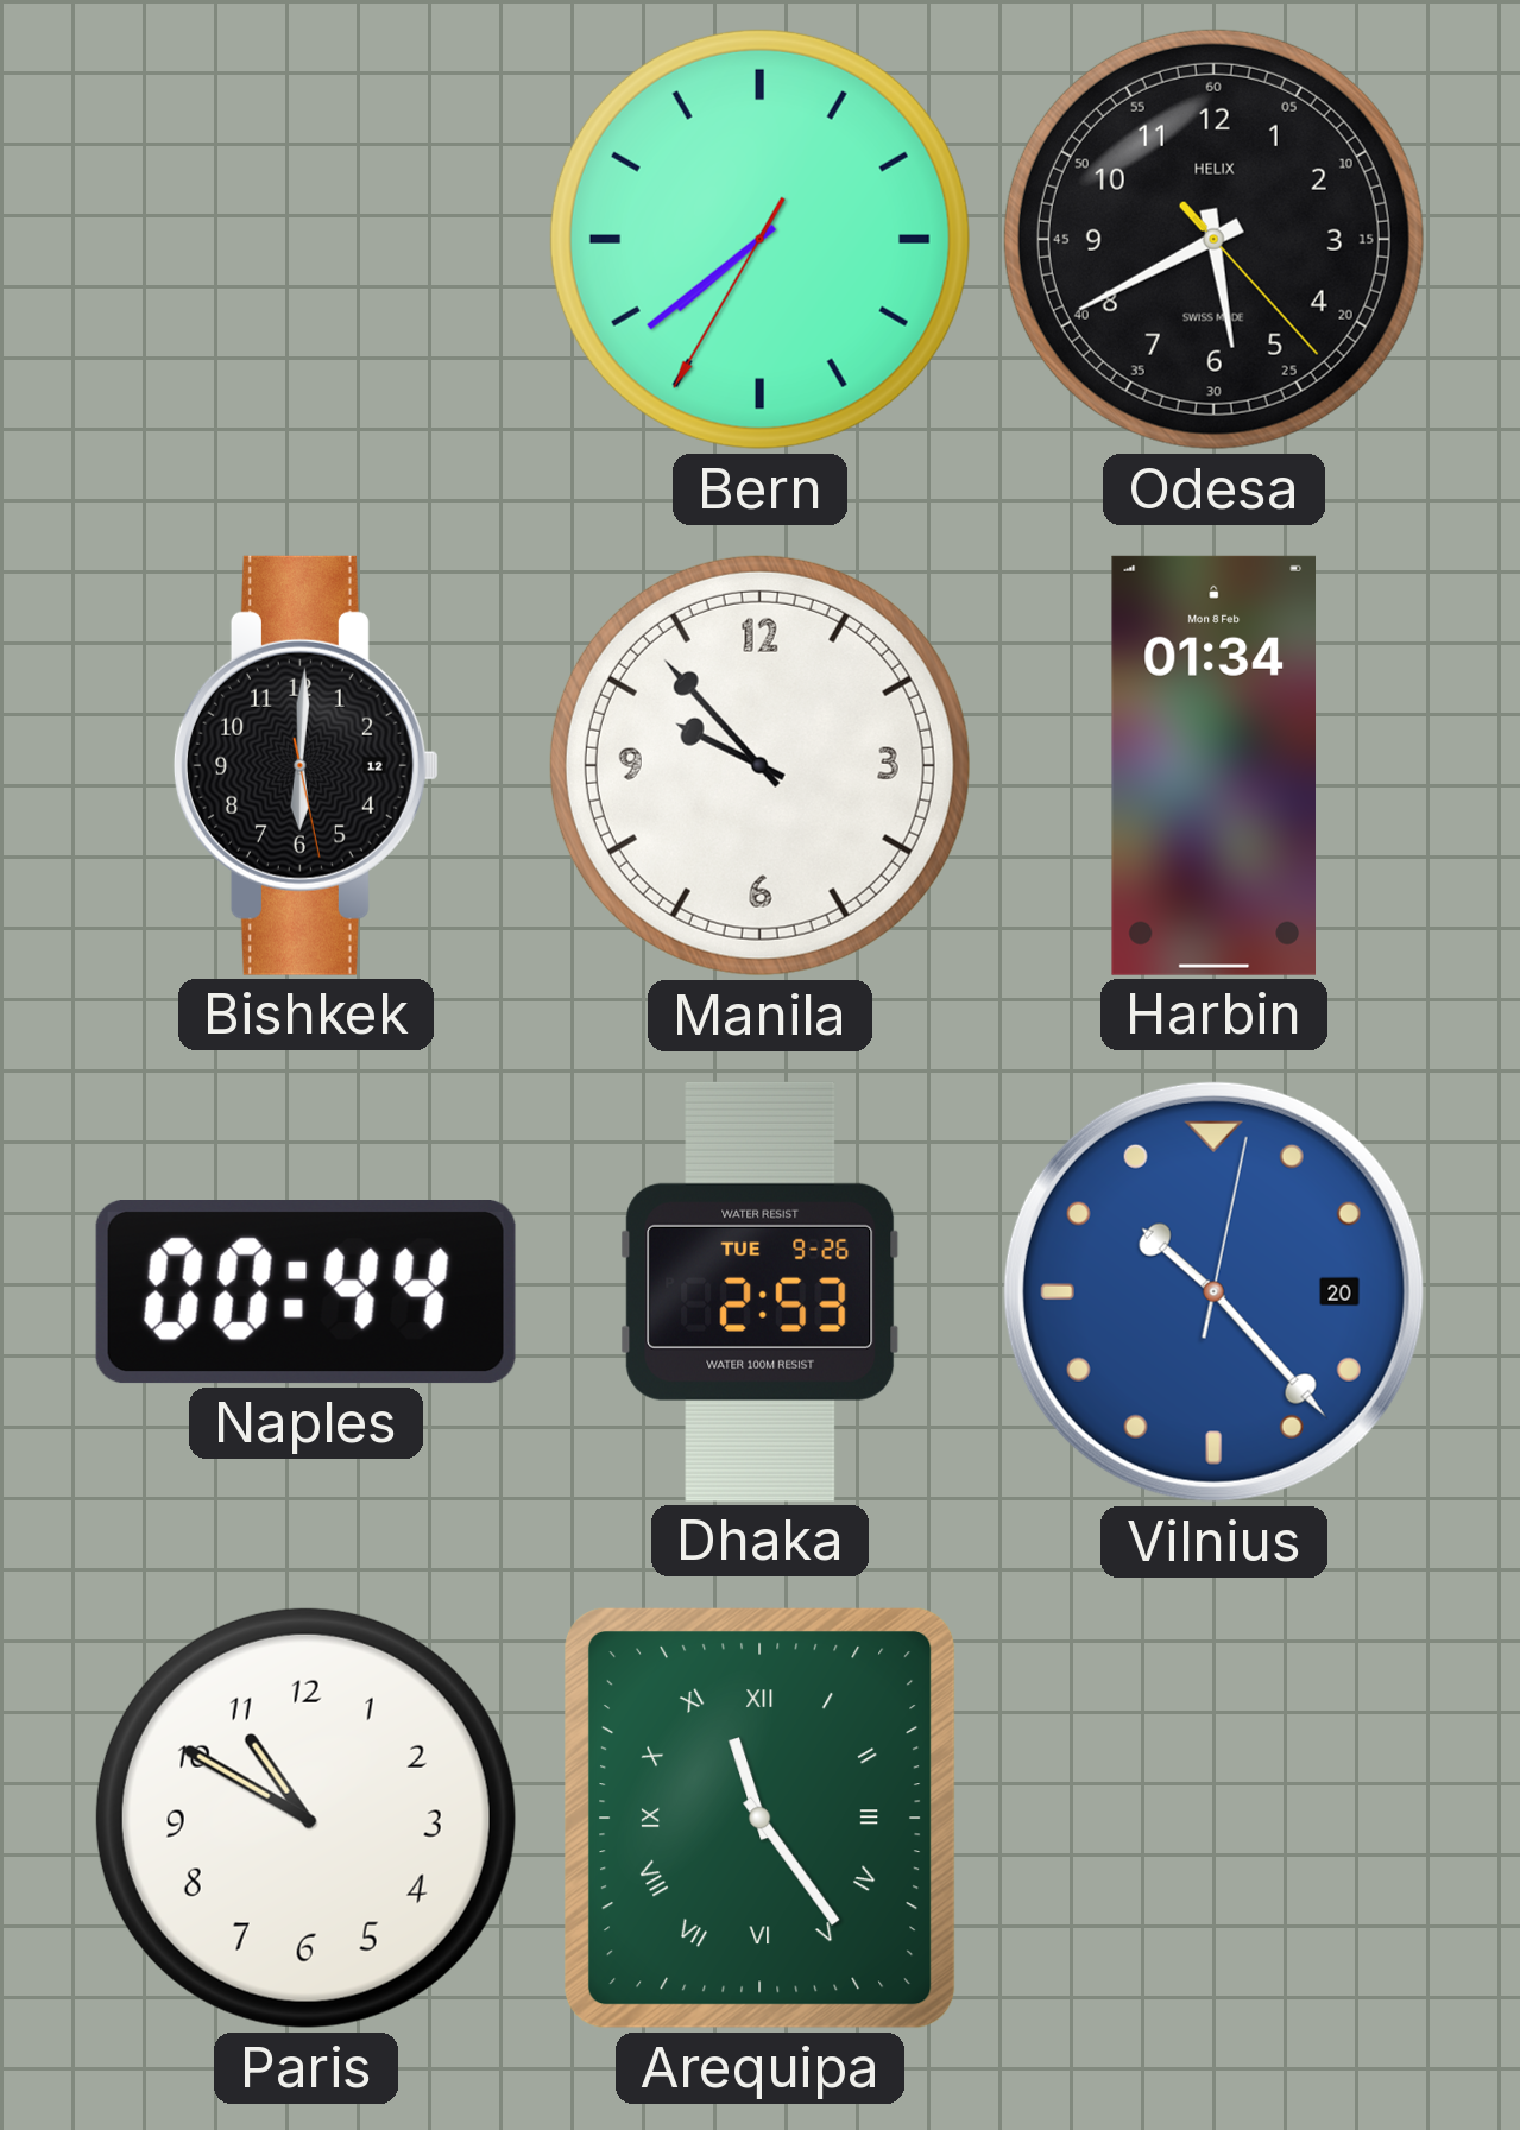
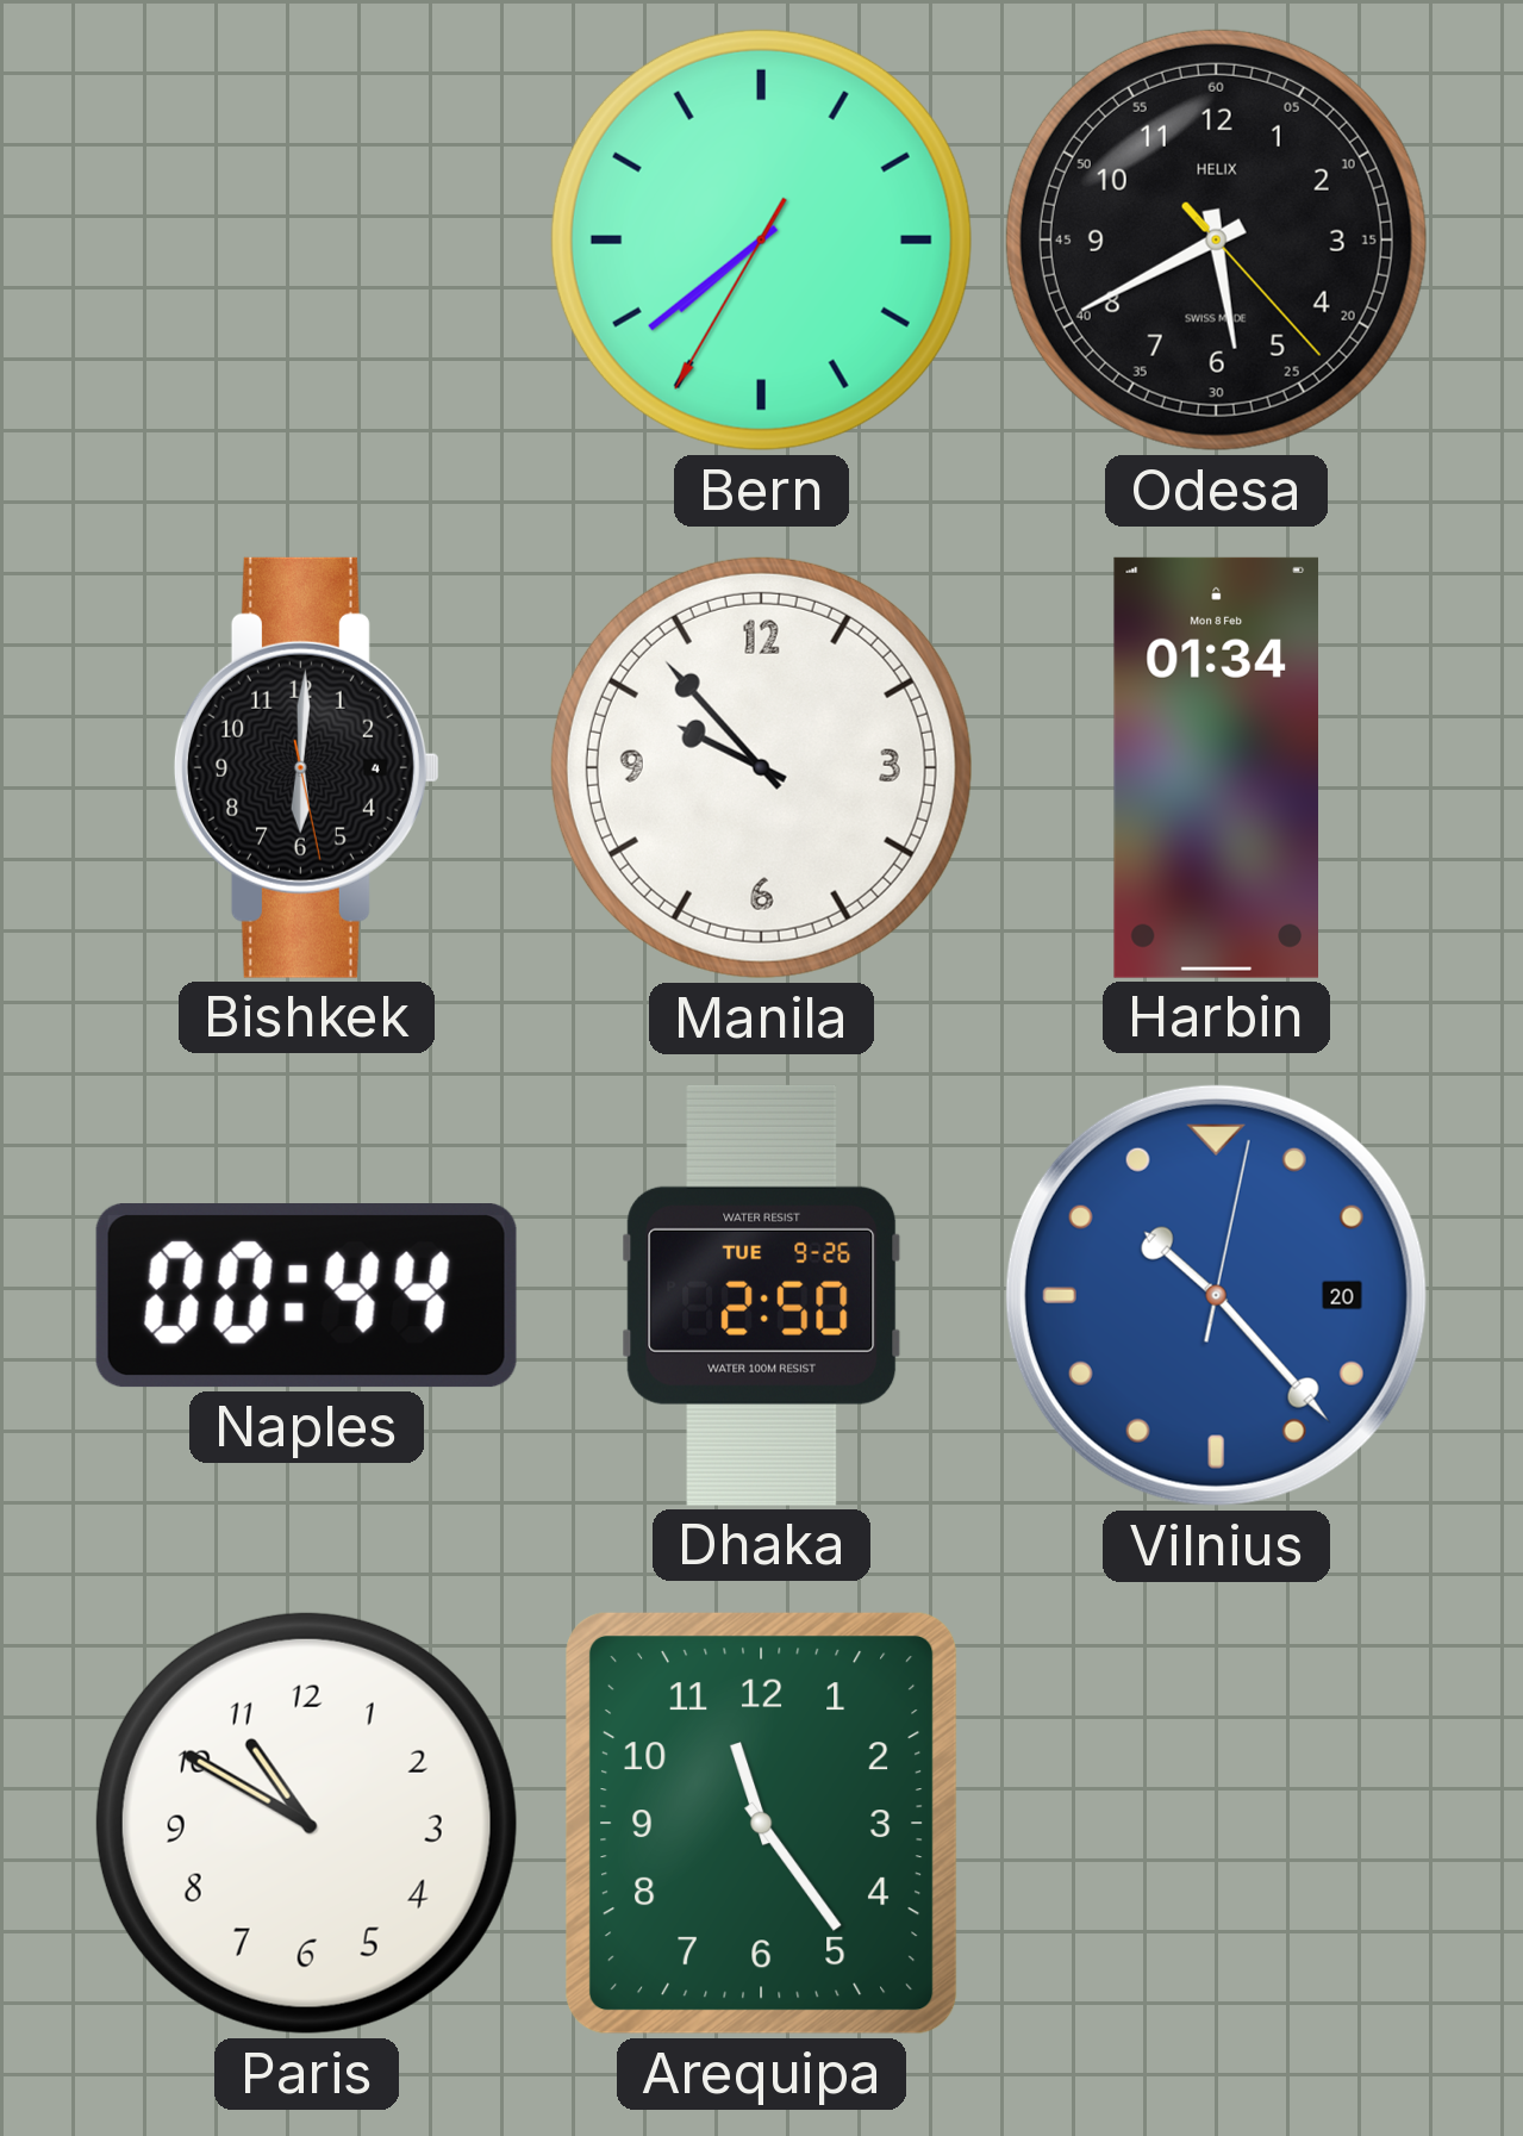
Bishkek date: 12 -> 4 (306, 767)
Dhaka: 2:53 -> 2:50 (762, 1295)
Arequipa numerals: Roman -> Arabic (761, 1823)
